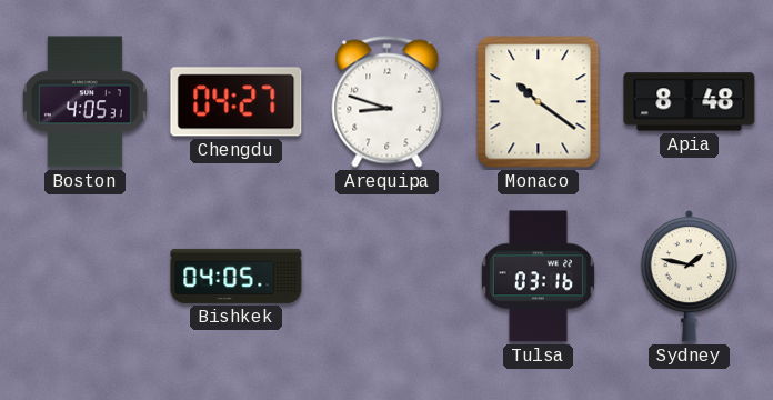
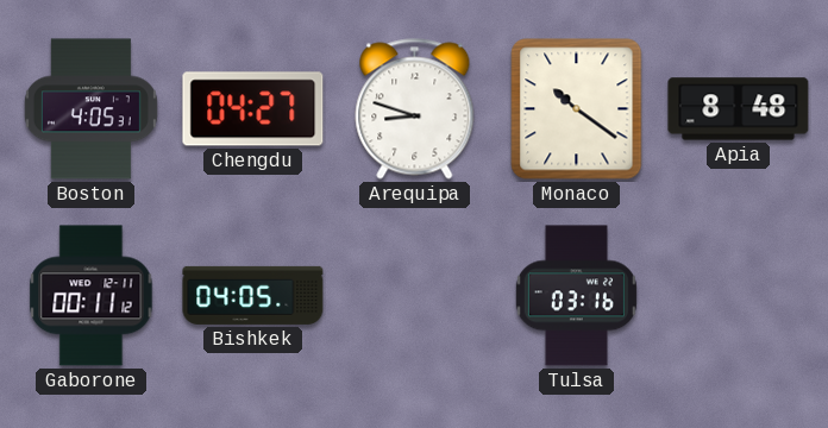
Gaborone: none -> 00:11 (92, 296)
Sydney: 1:47 -> none (689, 277)
